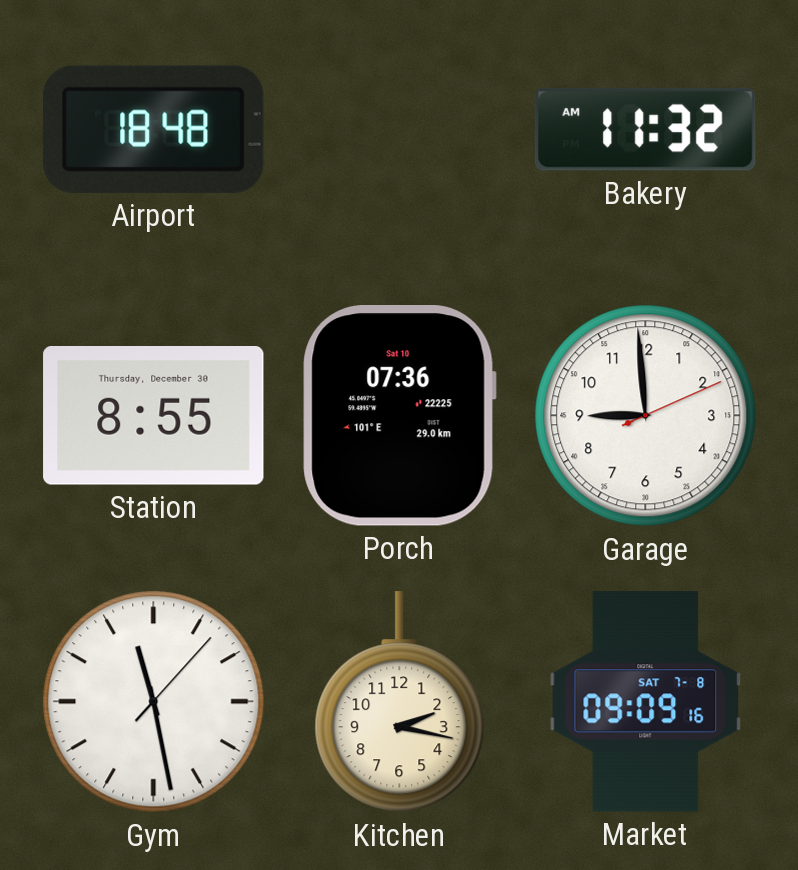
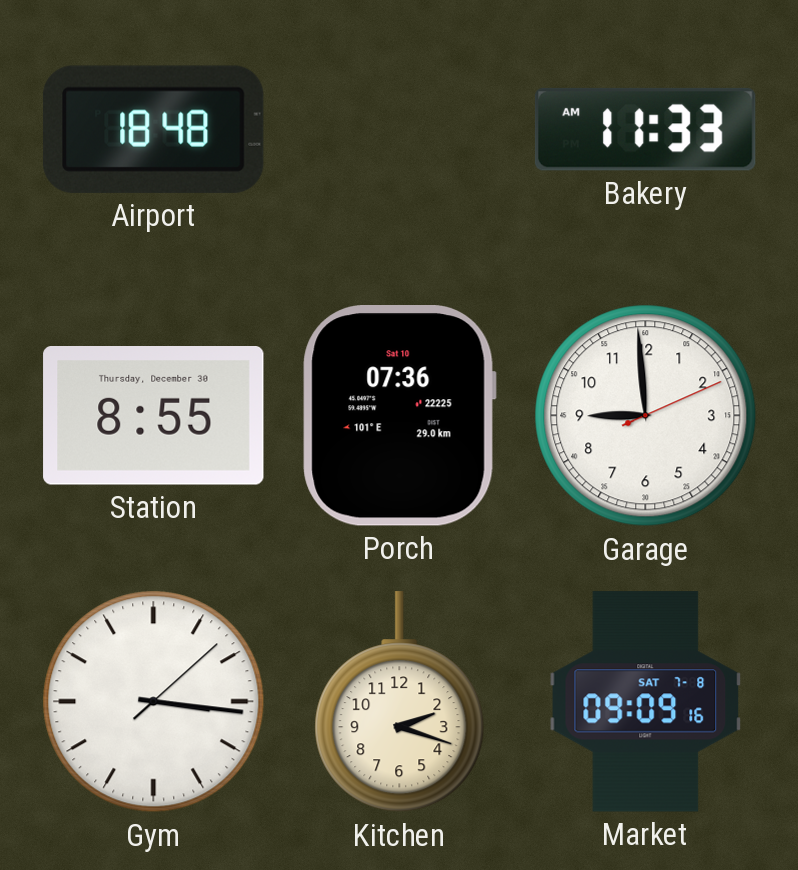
Bakery: 11:32 -> 11:33 (645, 129)
Gym: 11:28 -> 3:16 (154, 702)
Kitchen: 2:17 -> 2:18 (400, 702)
